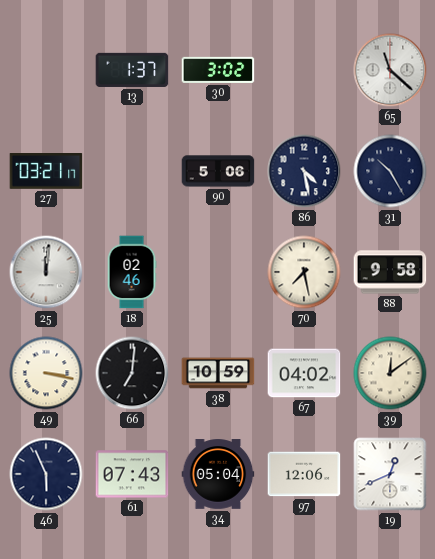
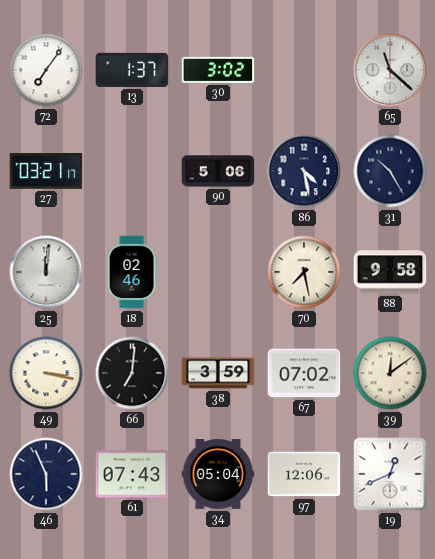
72: none -> 7:06 (46, 70)
38: 10:59 -> 3:59 (218, 373)
67: 04:02 -> 07:02 (304, 373)
